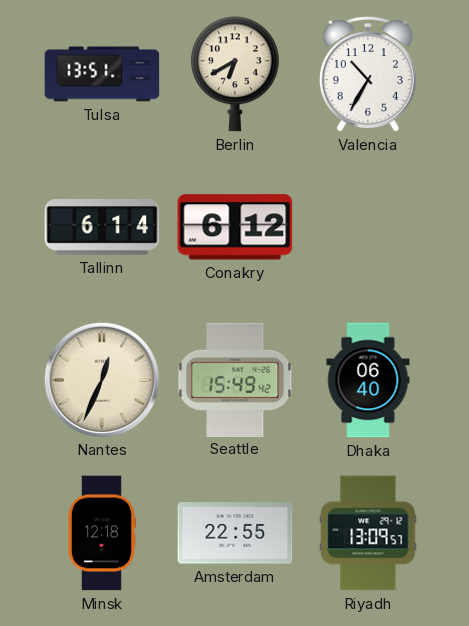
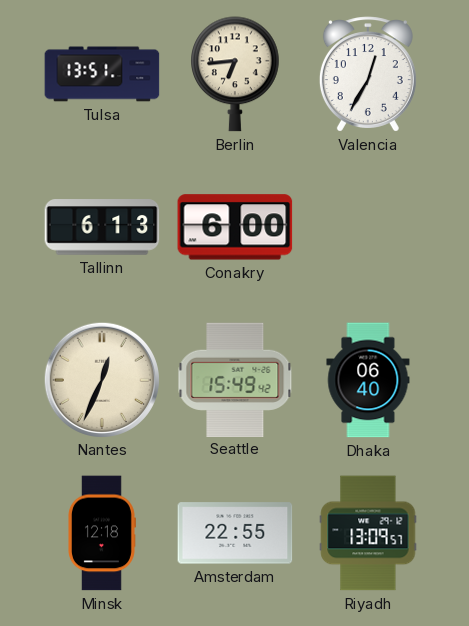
Berlin: 6:40 -> 6:44 (236, 74)
Valencia: 10:35 -> 12:35 (368, 74)
Tallinn: 6:14 -> 6:13 (102, 227)
Conakry: 6:12 -> 6:00 (235, 227)
